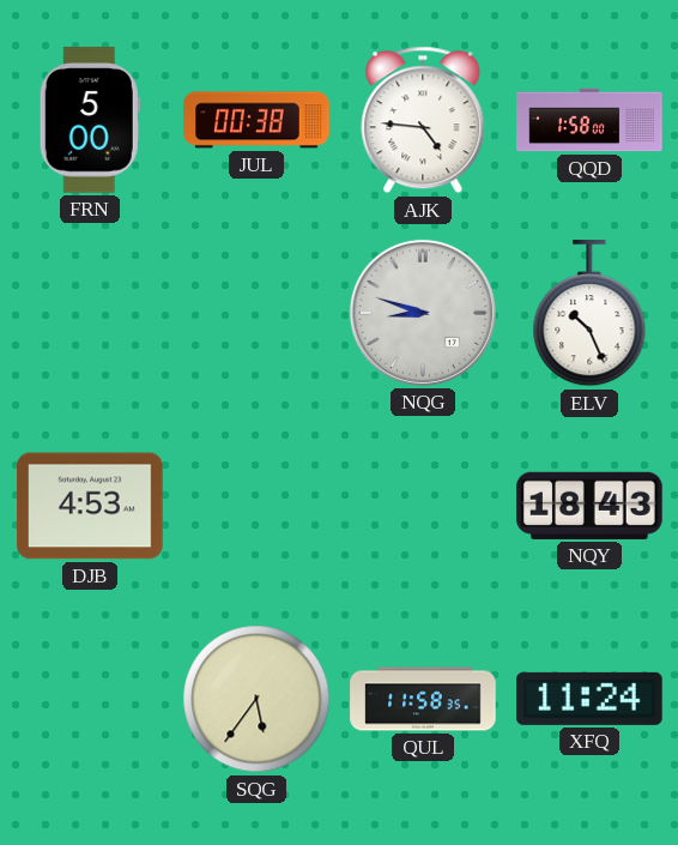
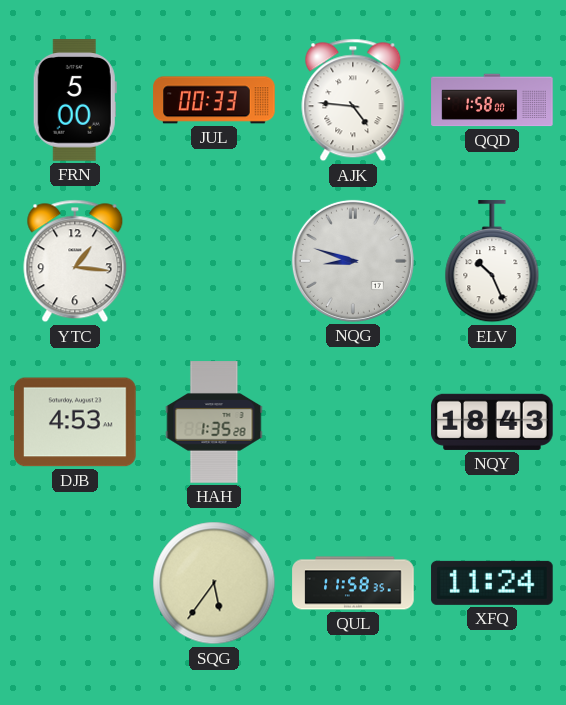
JUL: 00:38 -> 00:33 (214, 100)
YTC: none -> 1:16 (75, 261)
HAH: none -> 1:35 (214, 422)
